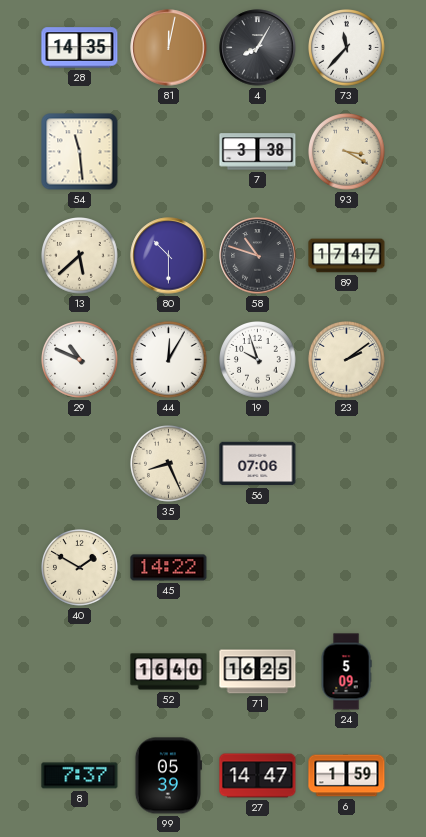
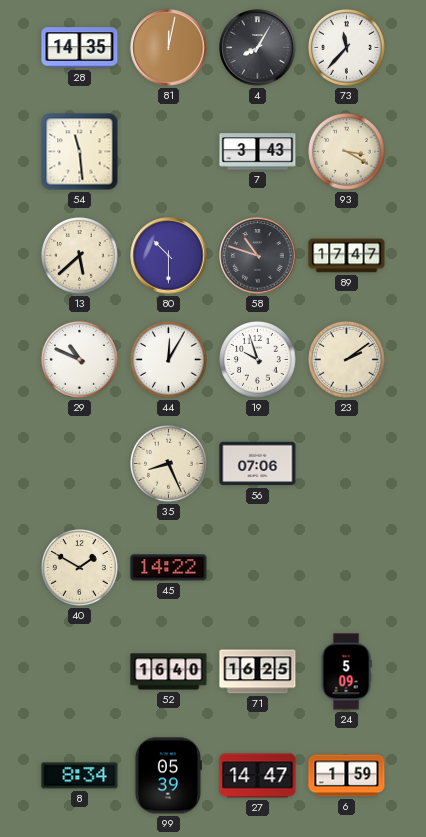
7: 3:38 -> 3:43 (258, 152)
8: 7:37 -> 8:34 (80, 776)
